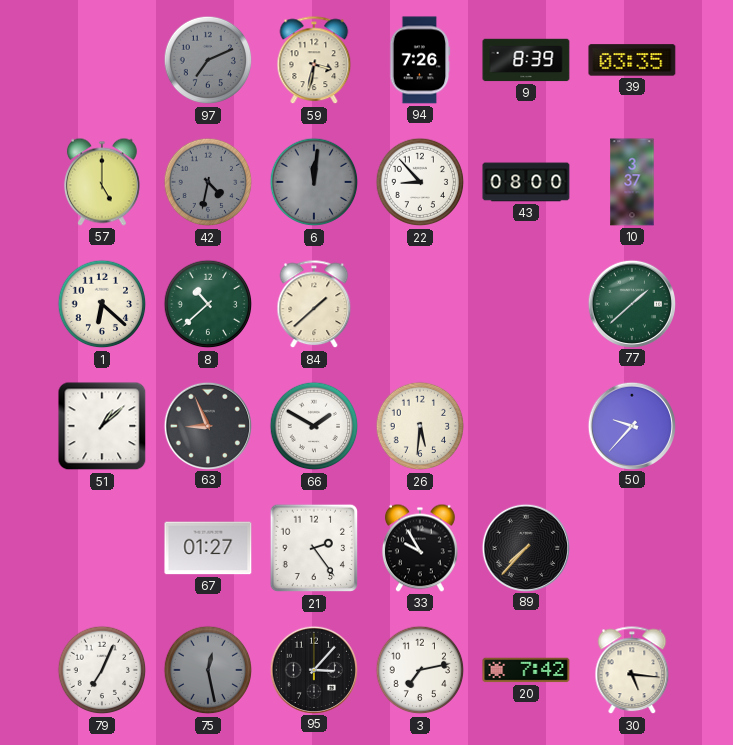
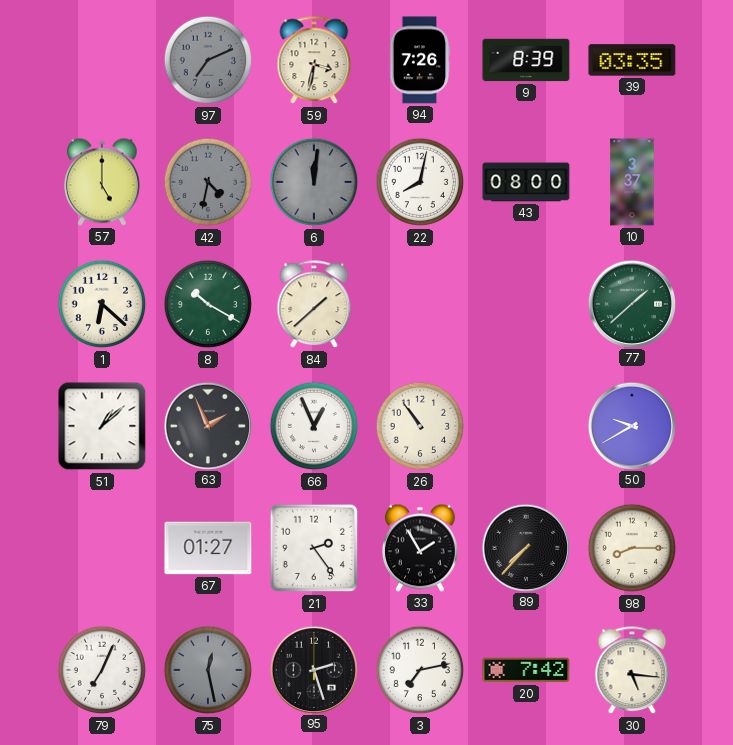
22: 8:53 -> 8:02 (420, 182)
8: 10:38 -> 10:20 (208, 304)
63: 8:56 -> 1:56 (207, 425)
66: 1:50 -> 12:56 (314, 426)
26: 5:31 -> 10:54 (420, 426)
50: 9:37 -> 9:40 (631, 425)
33: 9:55 -> 1:55 (420, 548)
98: none -> 8:15 (632, 548)
95: 3:07 -> 2:27 (313, 669)
